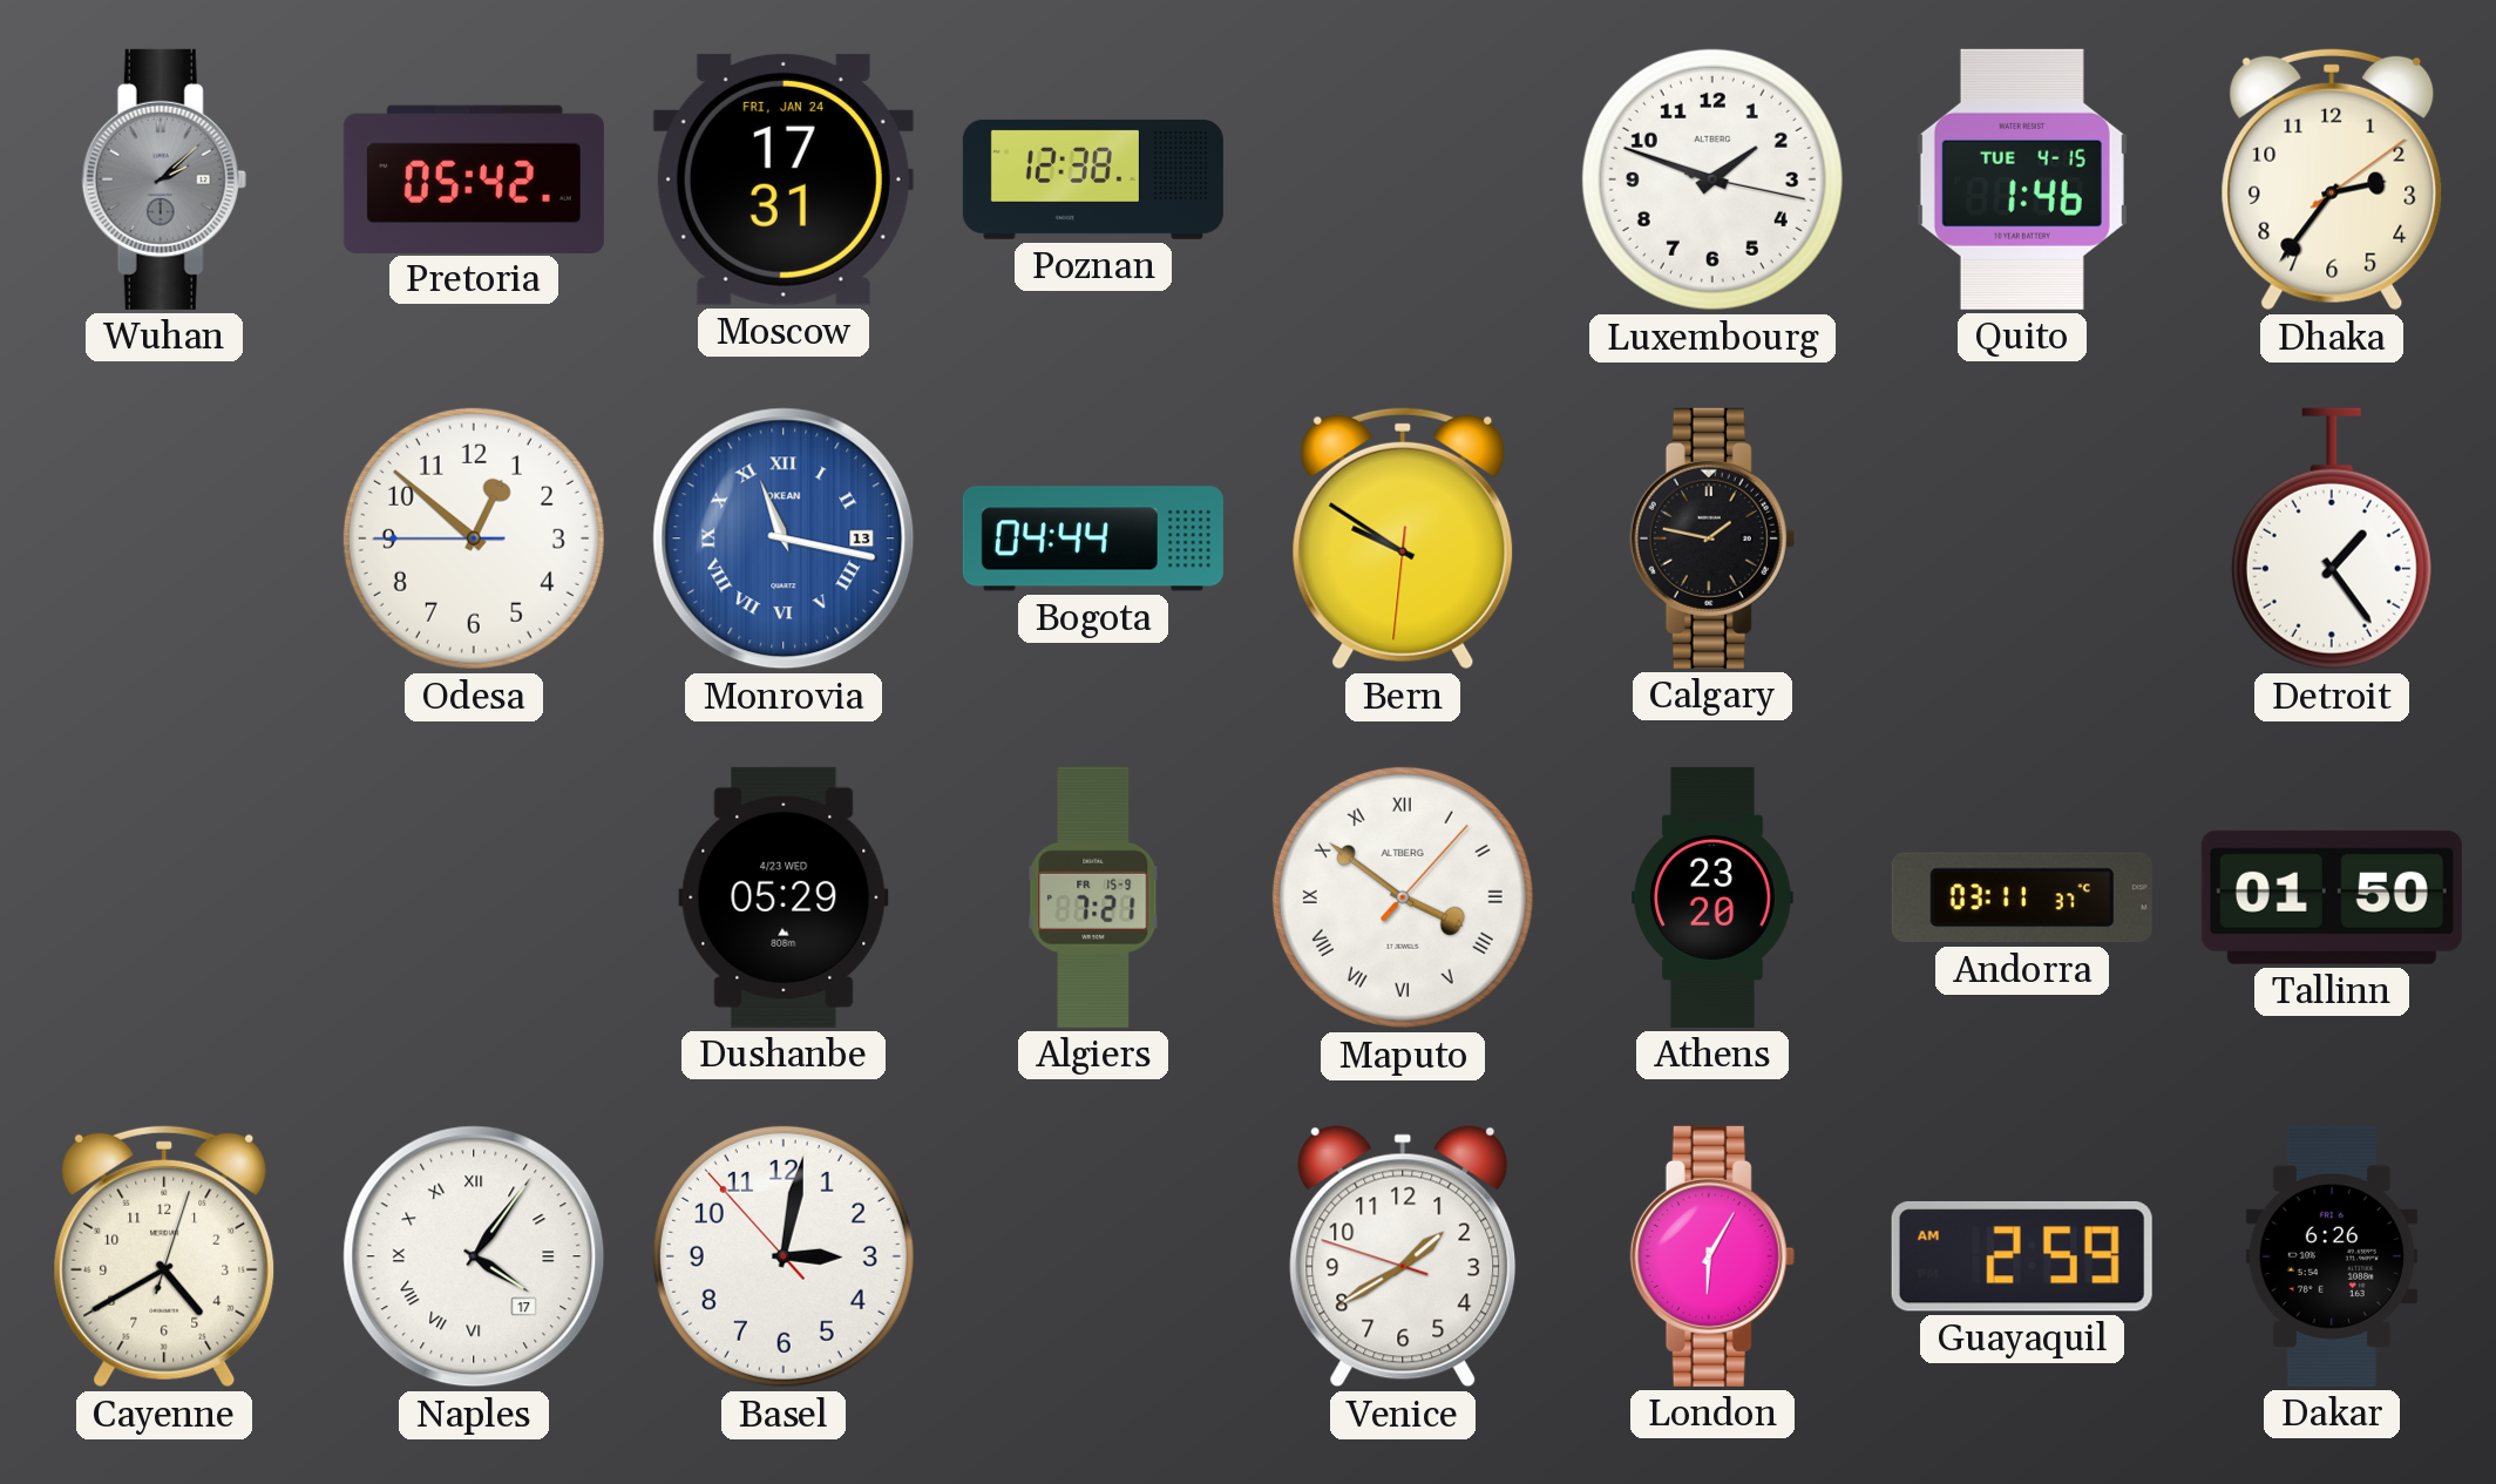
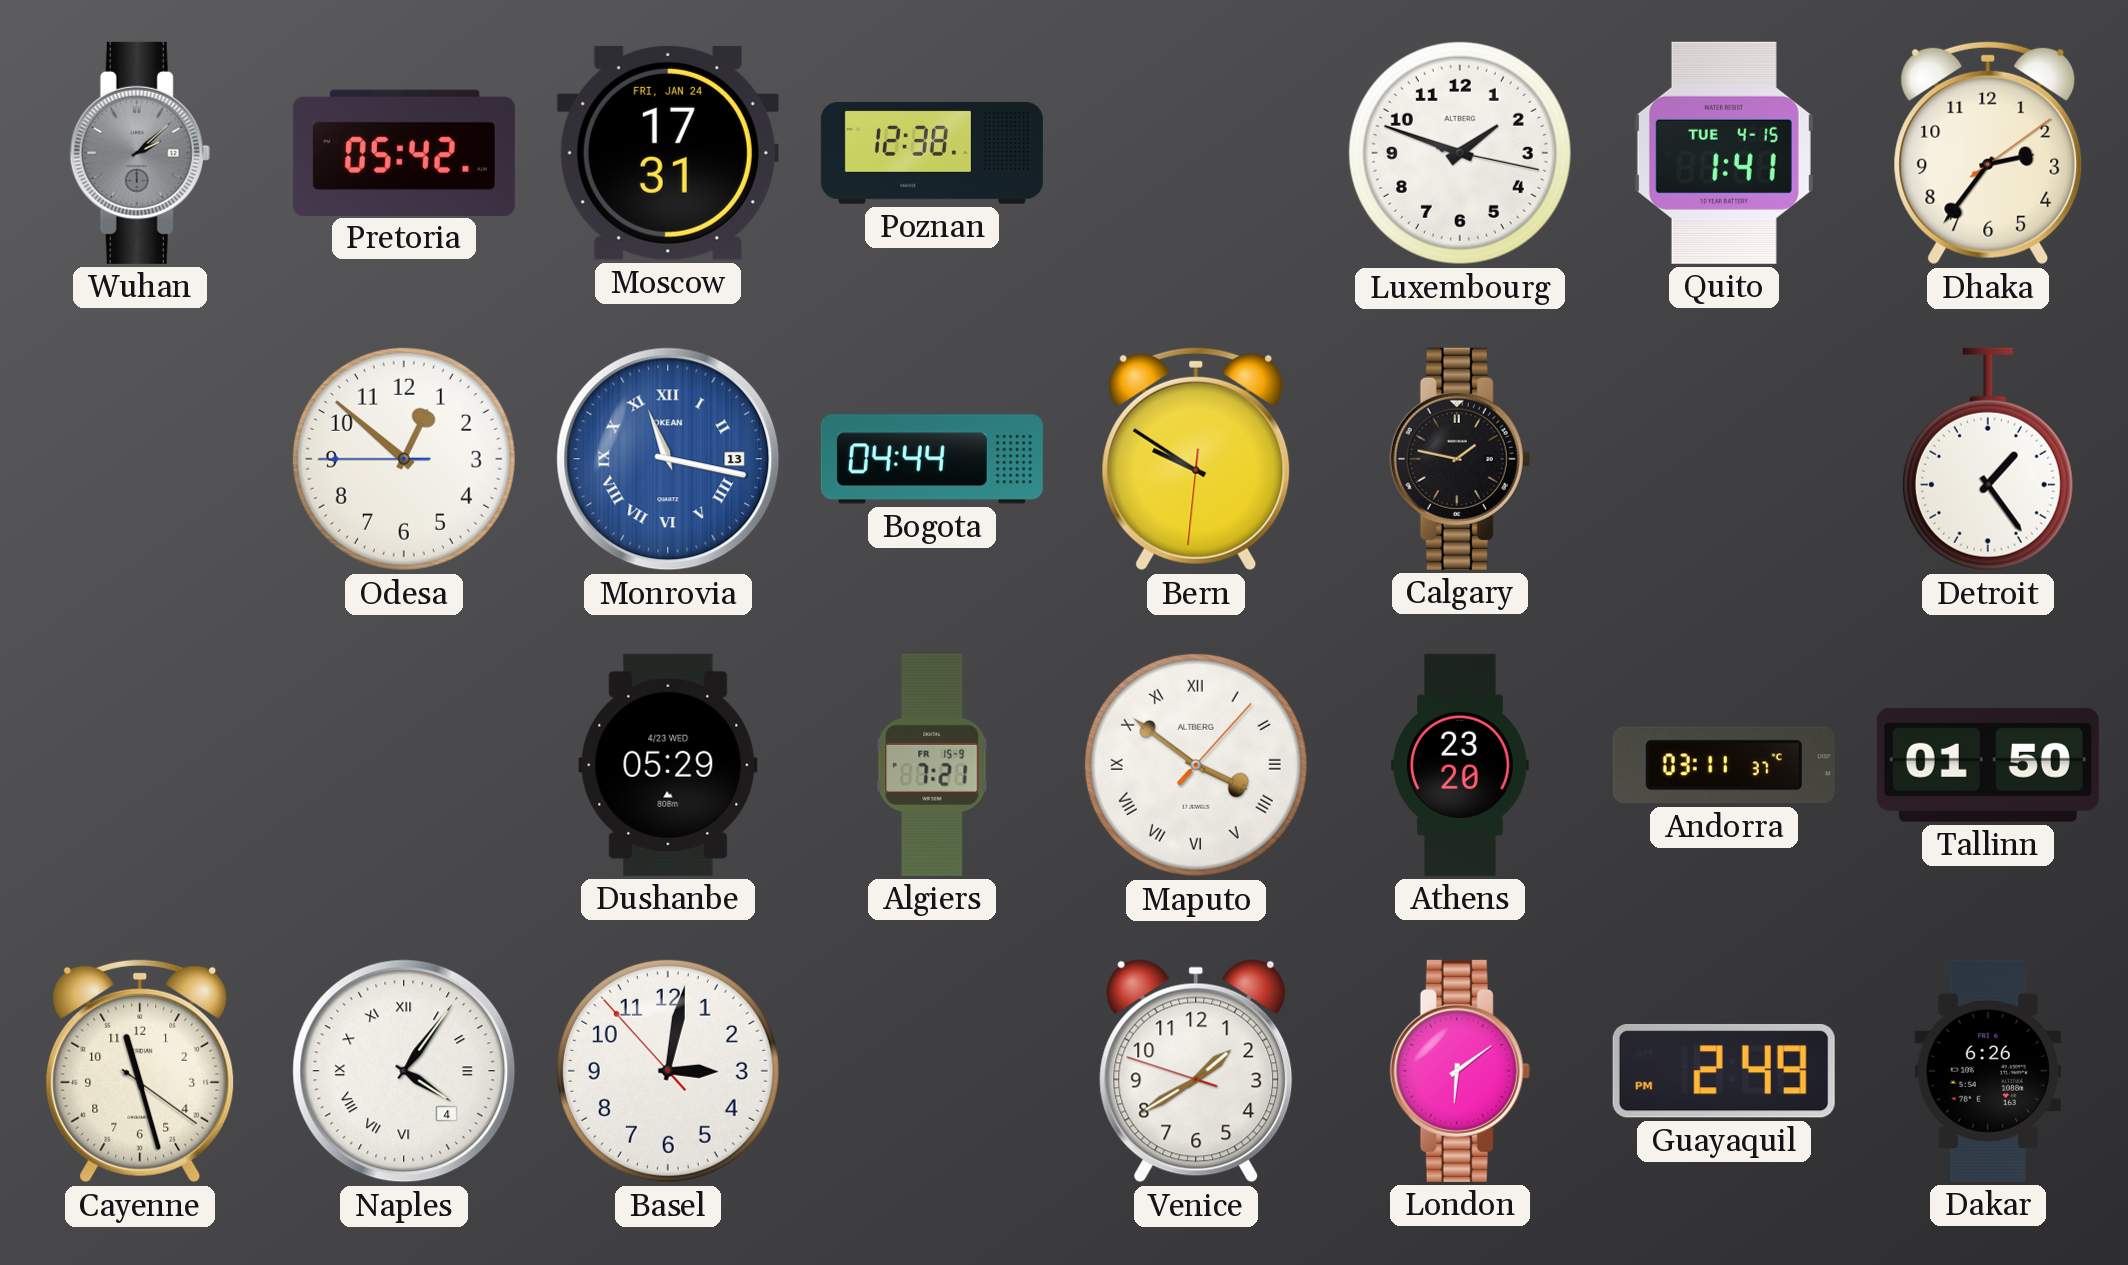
Quito: 1:46 -> 1:41 (1724, 153)
Cayenne: 4:40 -> 11:27 (140, 1071)
Naples date: 17 -> 4 (404, 1071)
London: 6:05 -> 6:09 (1460, 1071)
Guayaquil: 2:59 -> 2:49 (1724, 1071)
